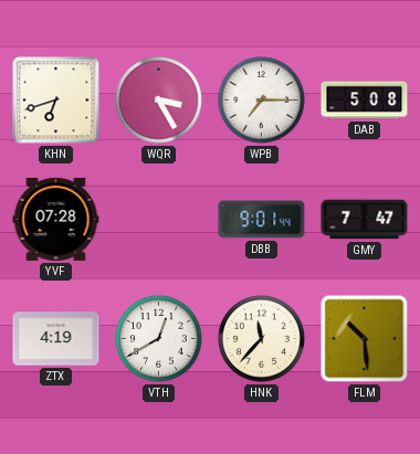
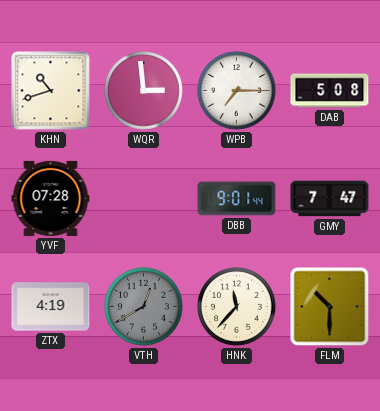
KHN: 6:42 -> 10:42 (51, 91)
WQR: 3:25 -> 2:59 (144, 91)
VTH dial: white -> grey (144, 307)
FLM: 10:29 -> 10:30 (330, 307)
